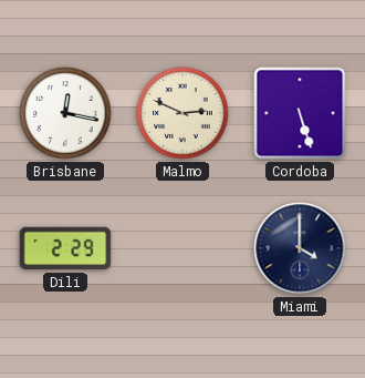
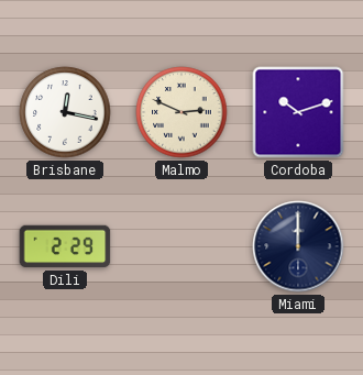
Cordoba: 5:27 -> 10:12 (298, 112)
Miami: 4:00 -> 12:00 (298, 246)
